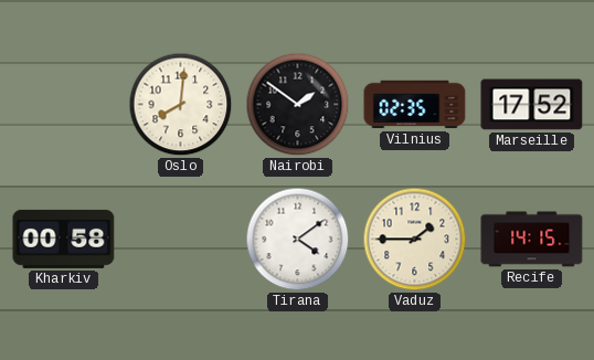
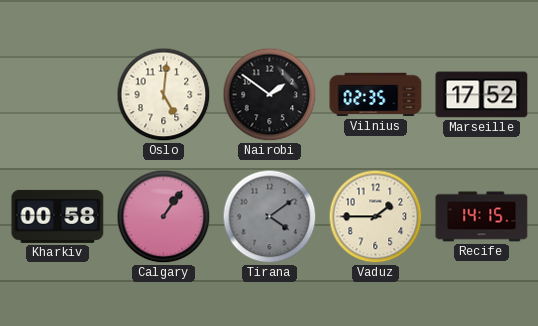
Oslo: 8:01 -> 5:01 (164, 95)
Calgary: none -> 1:06 (164, 217)
Tirana dial: white -> grey (270, 217)
